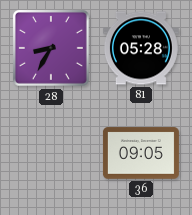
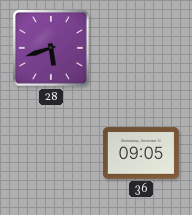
28: 8:35 -> 5:42 (51, 48)
81: 05:28 -> none (141, 48)
